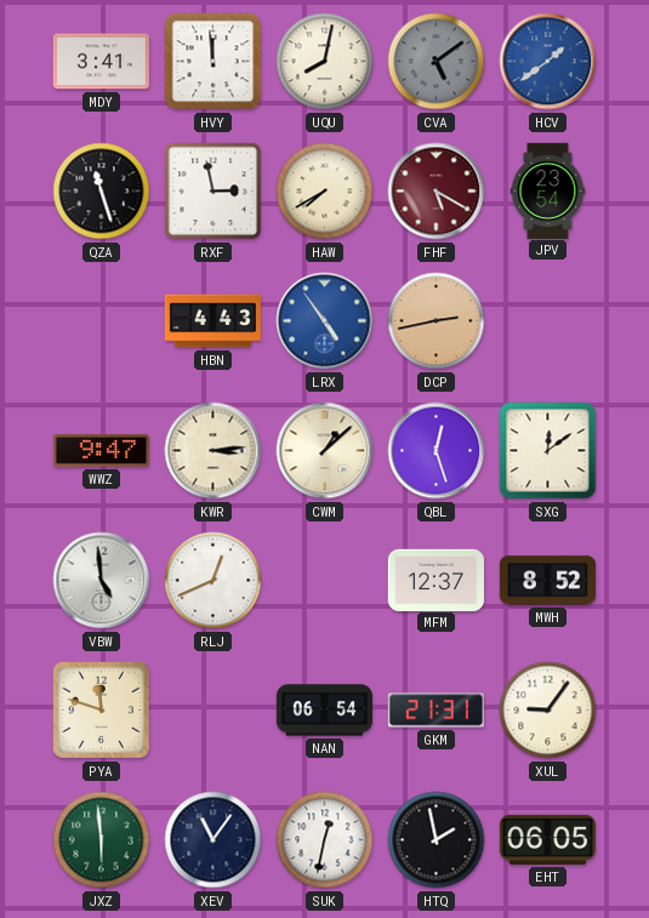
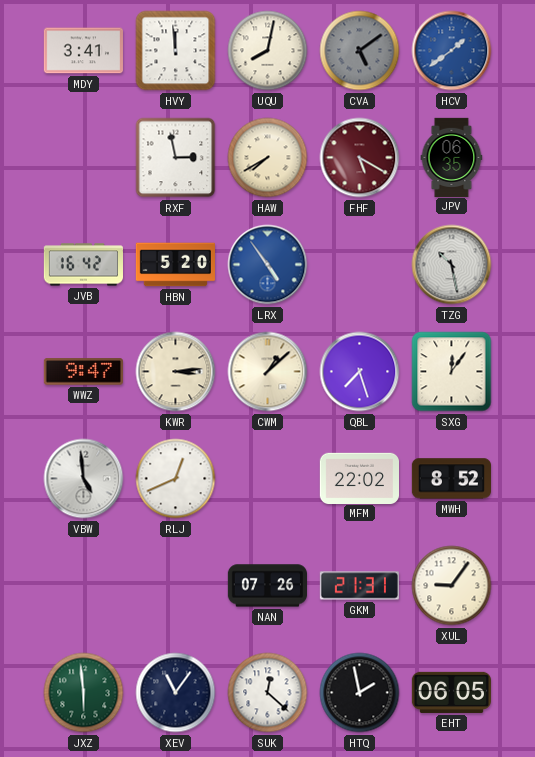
QZA: 11:27 -> none (102, 192)
JPV: 23:54 -> 06:35 (452, 157)
JVB: none -> 16:42 (83, 265)
HBN: 4:43 -> 5:20 (175, 265)
DCP: 2:43 -> none (437, 321)
TZG: none -> 10:28 (452, 265)
QBL: 12:27 -> 7:27 (360, 372)
SXG: 12:09 -> 12:06 (452, 372)
MFM: 12:37 -> 22:02 (359, 478)
PYA: 11:48 -> none (101, 709)
NAN: 06:54 -> 07:26 (267, 586)
SUK: 12:32 -> 12:22 (268, 693)
